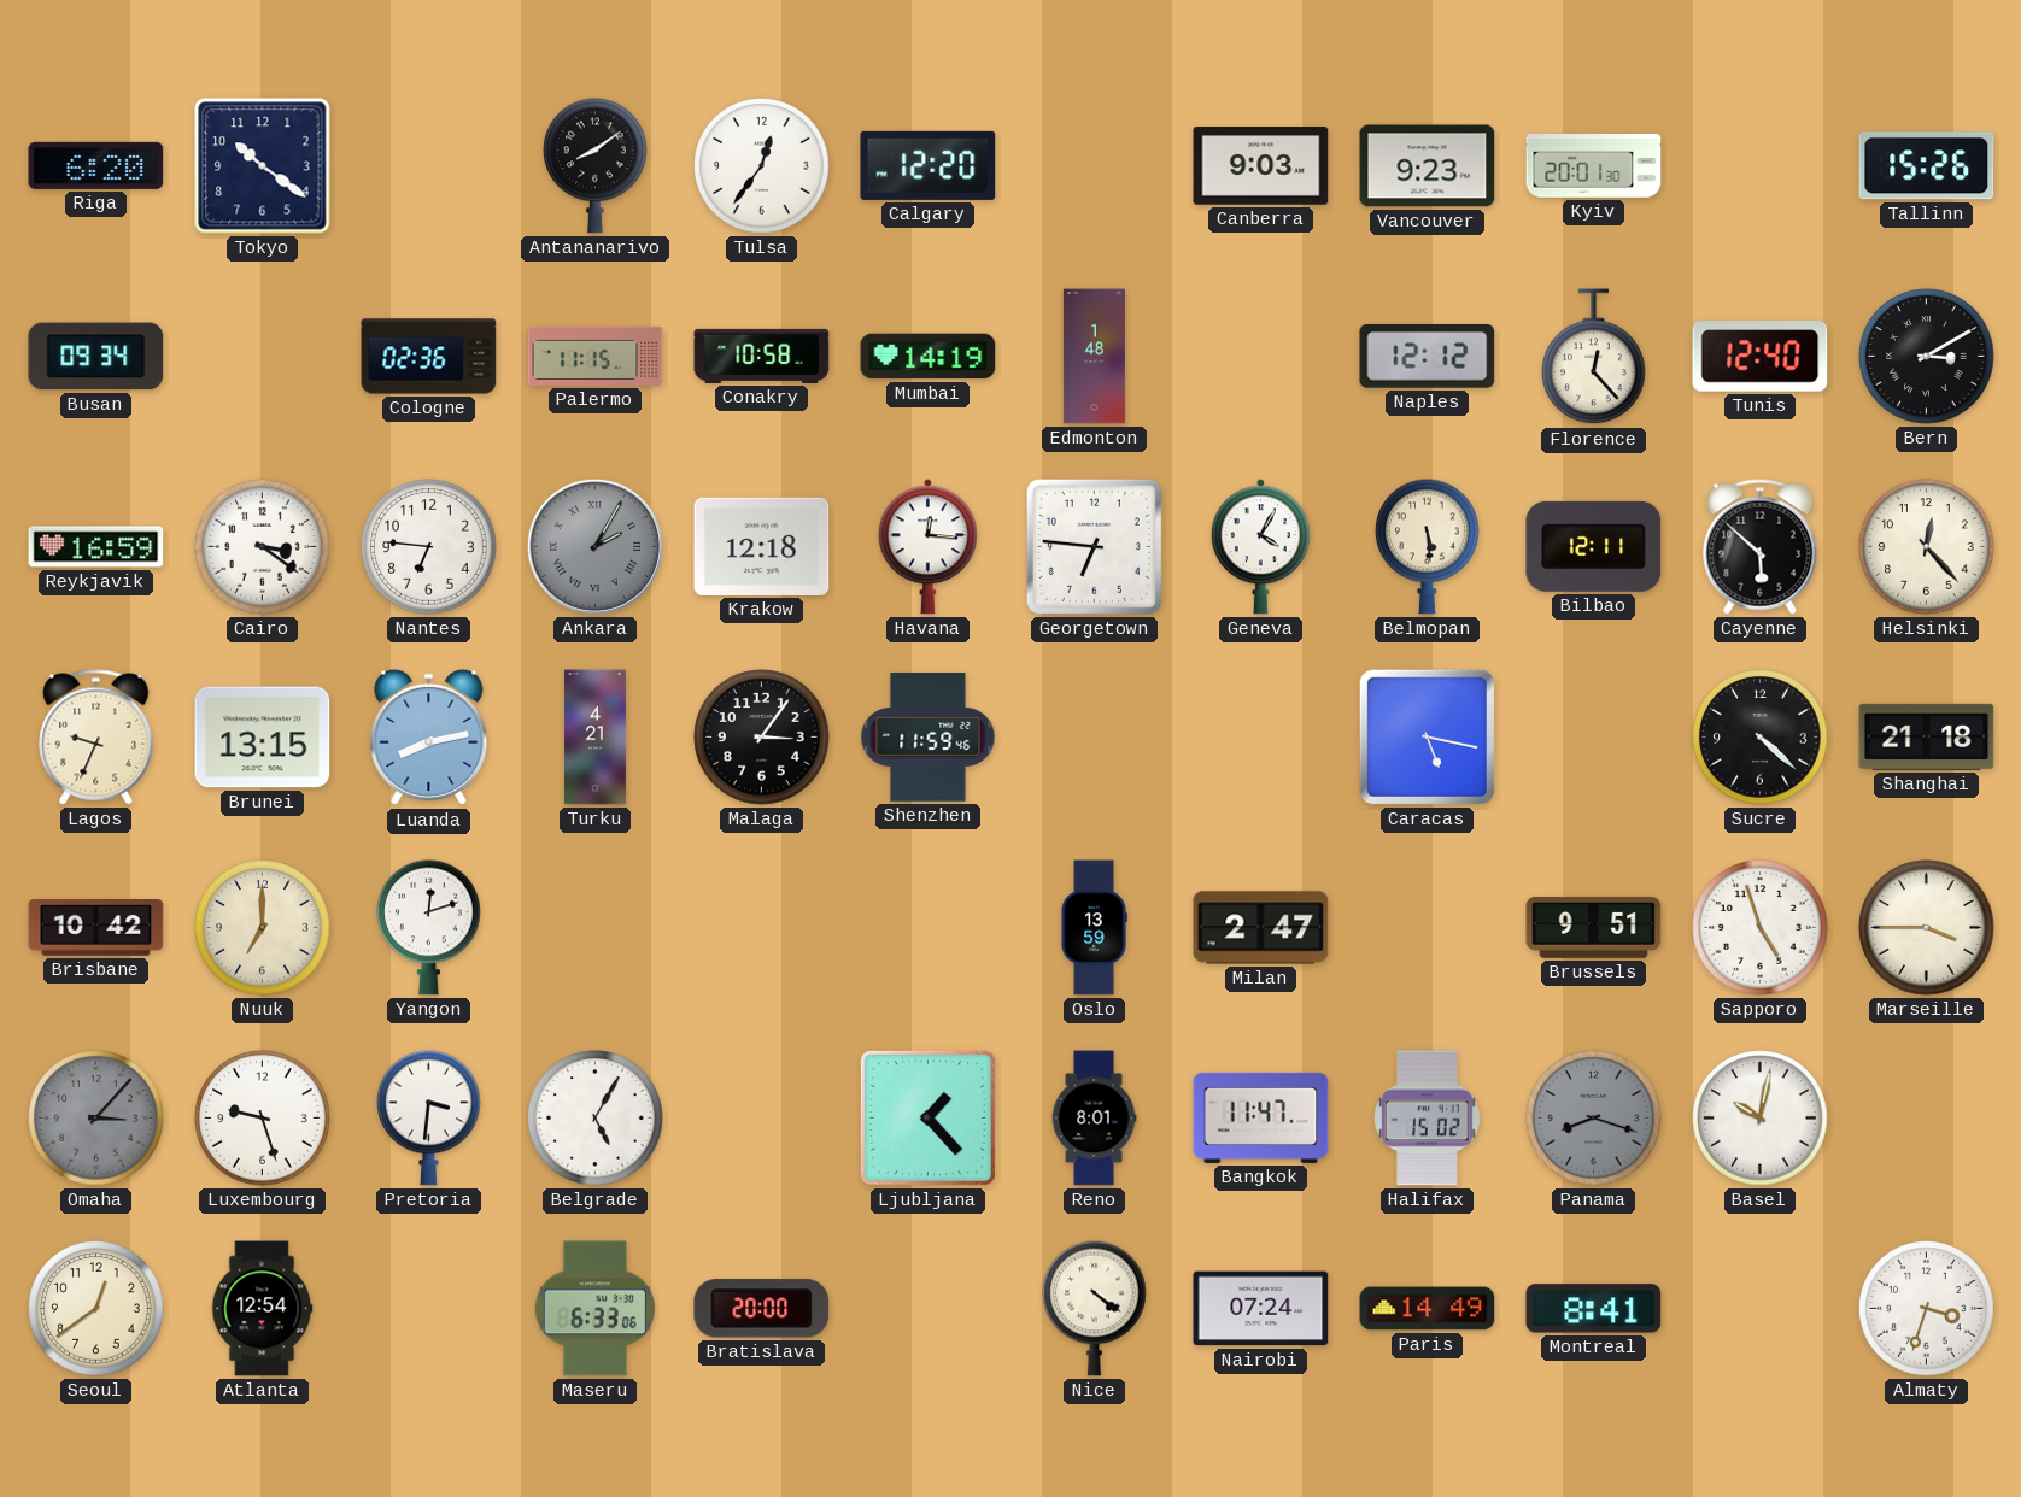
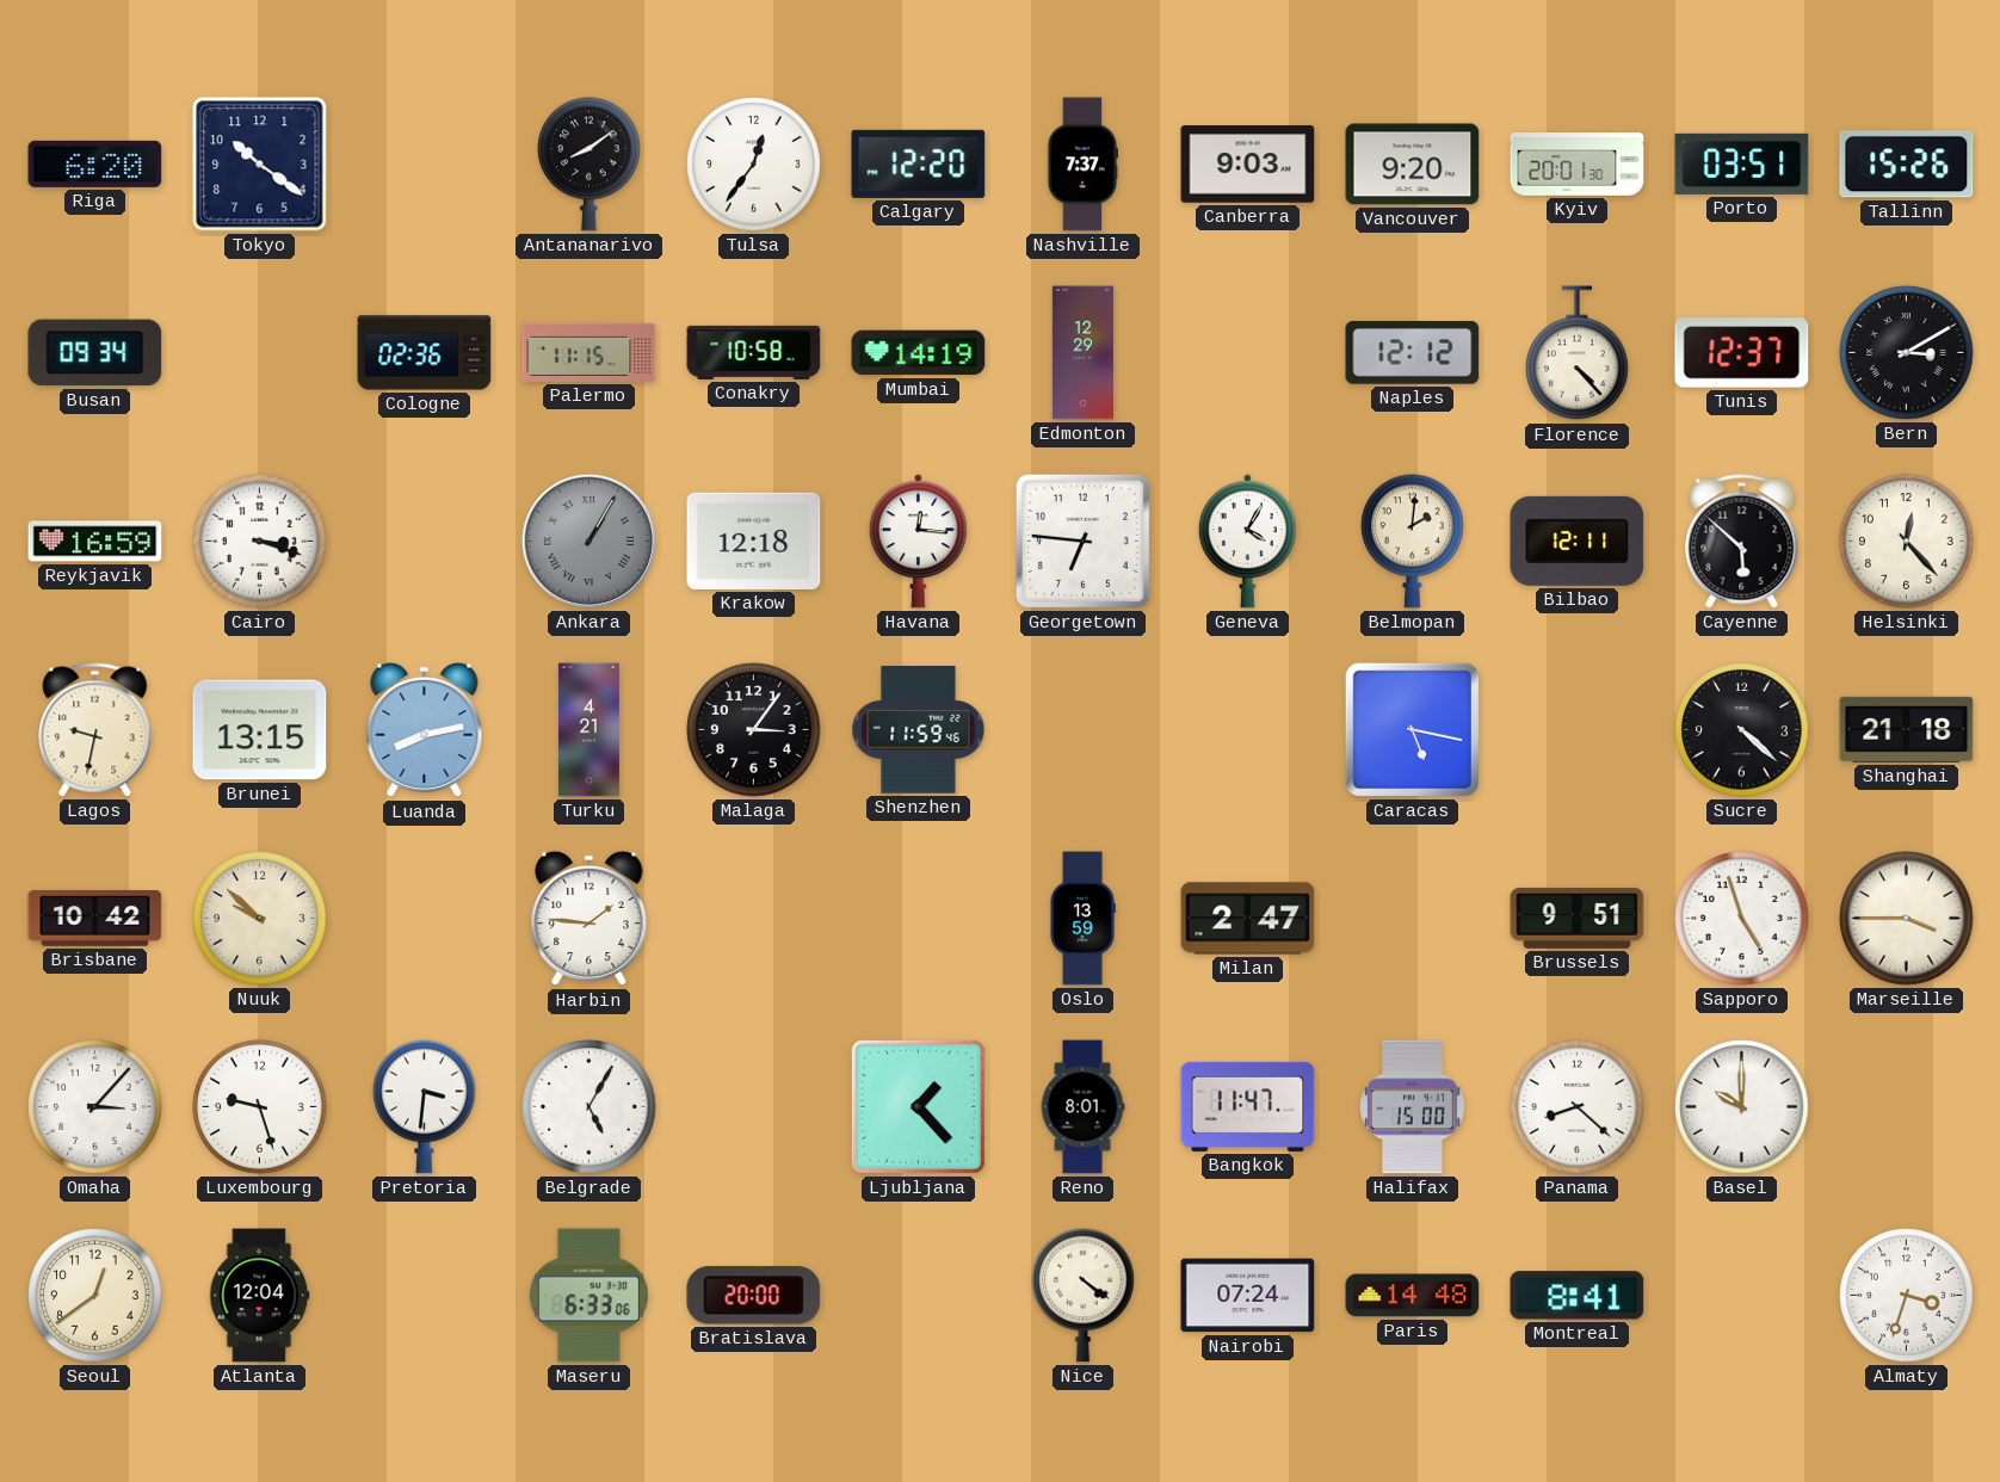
Nashville: none -> 7:37 (1081, 165)
Vancouver: 9:23 -> 9:20 (1413, 165)
Porto: none -> 03:51 (1742, 163)
Edmonton: 1:48 -> 12:29 (1082, 353)
Florence: 12:23 -> 4:23 (1578, 353)
Tunis: 12:40 -> 12:37 (1742, 353)
Cairo: 3:21 -> 3:18 (260, 542)
Nantes: 6:46 -> none (429, 547)
Ankara: 2:05 -> 1:05 (588, 541)
Belmopan: 5:29 -> 2:01 (1413, 541)
Lagos: 9:34 -> 9:32 (95, 730)
Nuuk: 7:00 -> 9:52 (260, 919)
Yangon: 12:12 -> none (429, 927)
Harbin: none -> 1:46 (589, 919)
Omaha dial: grey -> white (95, 1107)
Halifax: 15:02 -> 15:00 (1413, 1107)
Panama: 8:18 -> 8:22 (1578, 1107)
Panama dial: grey -> white (1578, 1107)
Basel: 10:02 -> 10:00 (1742, 1107)
Atlanta: 12:54 -> 12:04 (259, 1296)
Paris: 14:49 -> 14:48 (1413, 1296)
